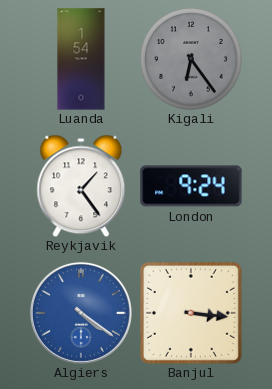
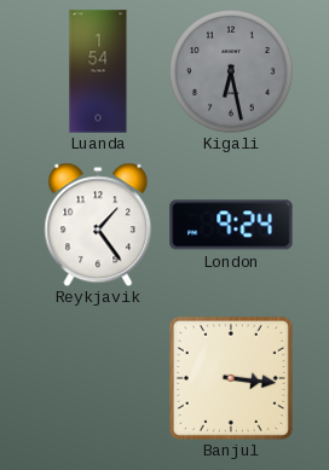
Kigali: 6:24 -> 6:28 (231, 71)
Algiers: 4:21 -> none (81, 313)
